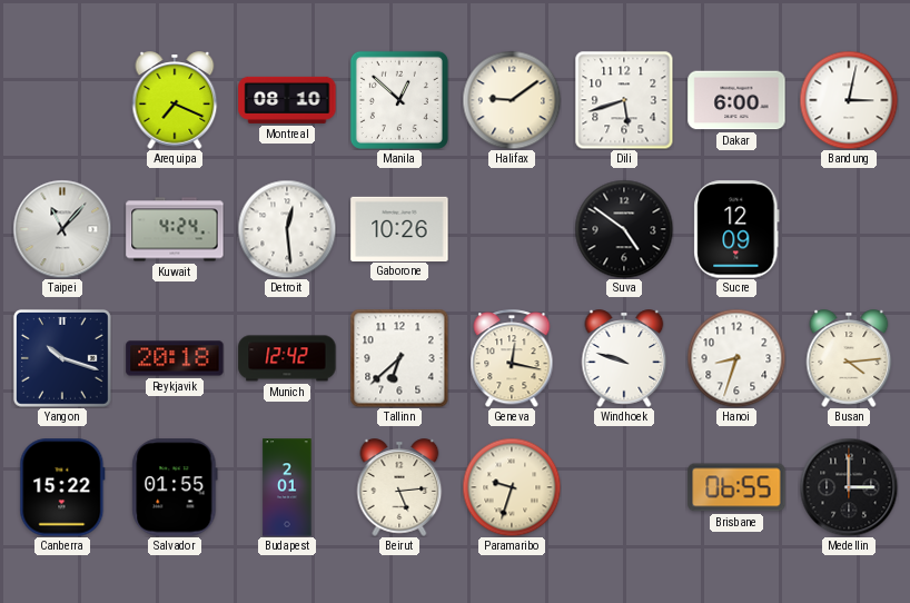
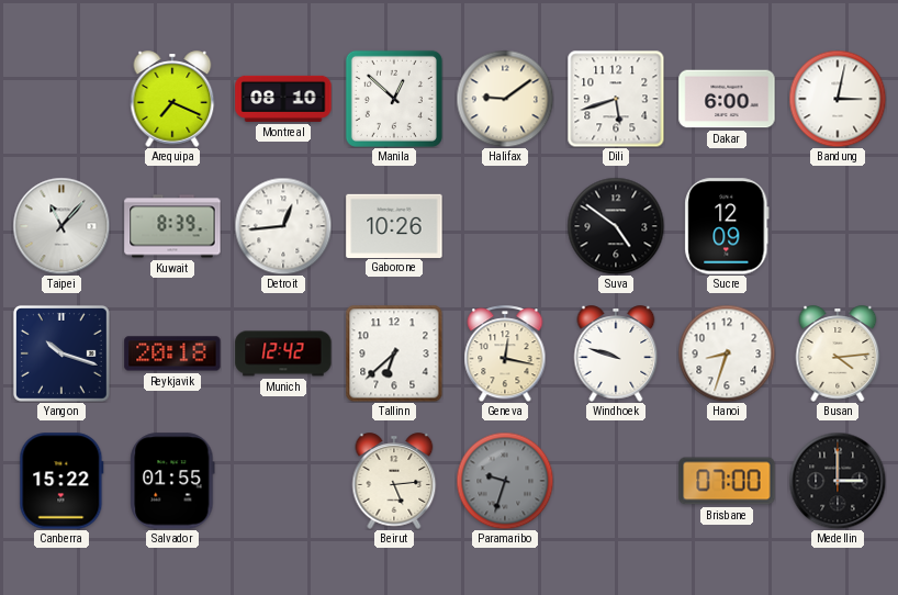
Kuwait: 4:24 -> 8:39 (172, 226)
Detroit: 12:29 -> 12:44 (283, 226)
Budapest: 2:01 -> none (287, 487)
Paramaribo dial: cream -> grey (505, 481)
Brisbane: 06:55 -> 07:00 (727, 481)
